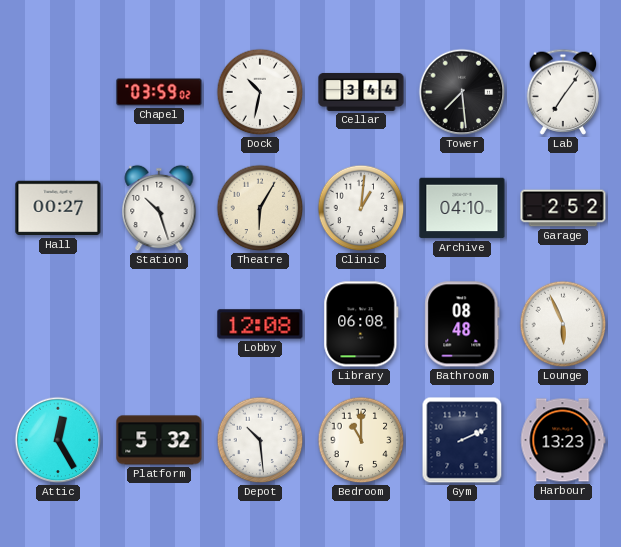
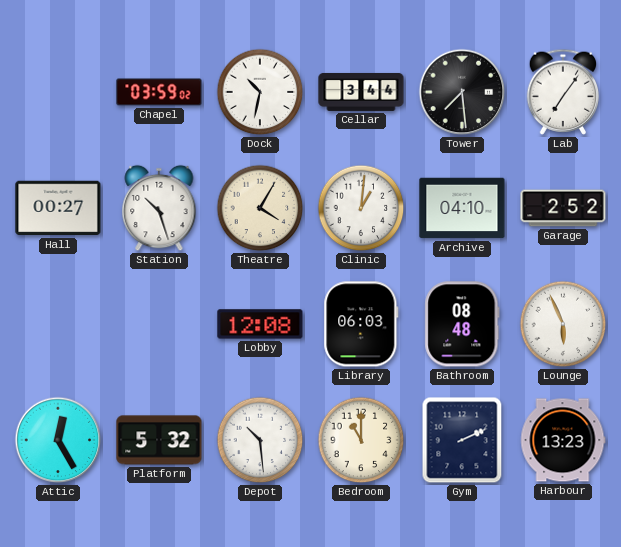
Theatre: 6:05 -> 4:05 (260, 208)
Library: 06:08 -> 06:03 (361, 324)
